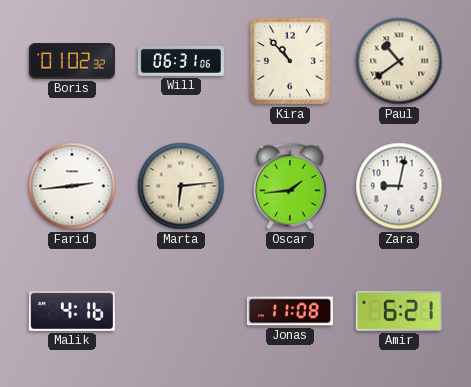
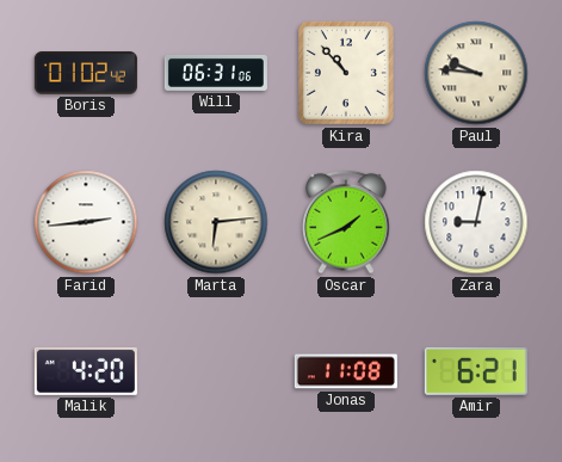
Boris: 01:02:32 -> 01:02:42 (86, 73)
Paul: 10:39 -> 9:46 (476, 73)
Oscar: 1:44 -> 1:41 (346, 222)
Malik: 4:16 -> 4:20 (86, 371)
